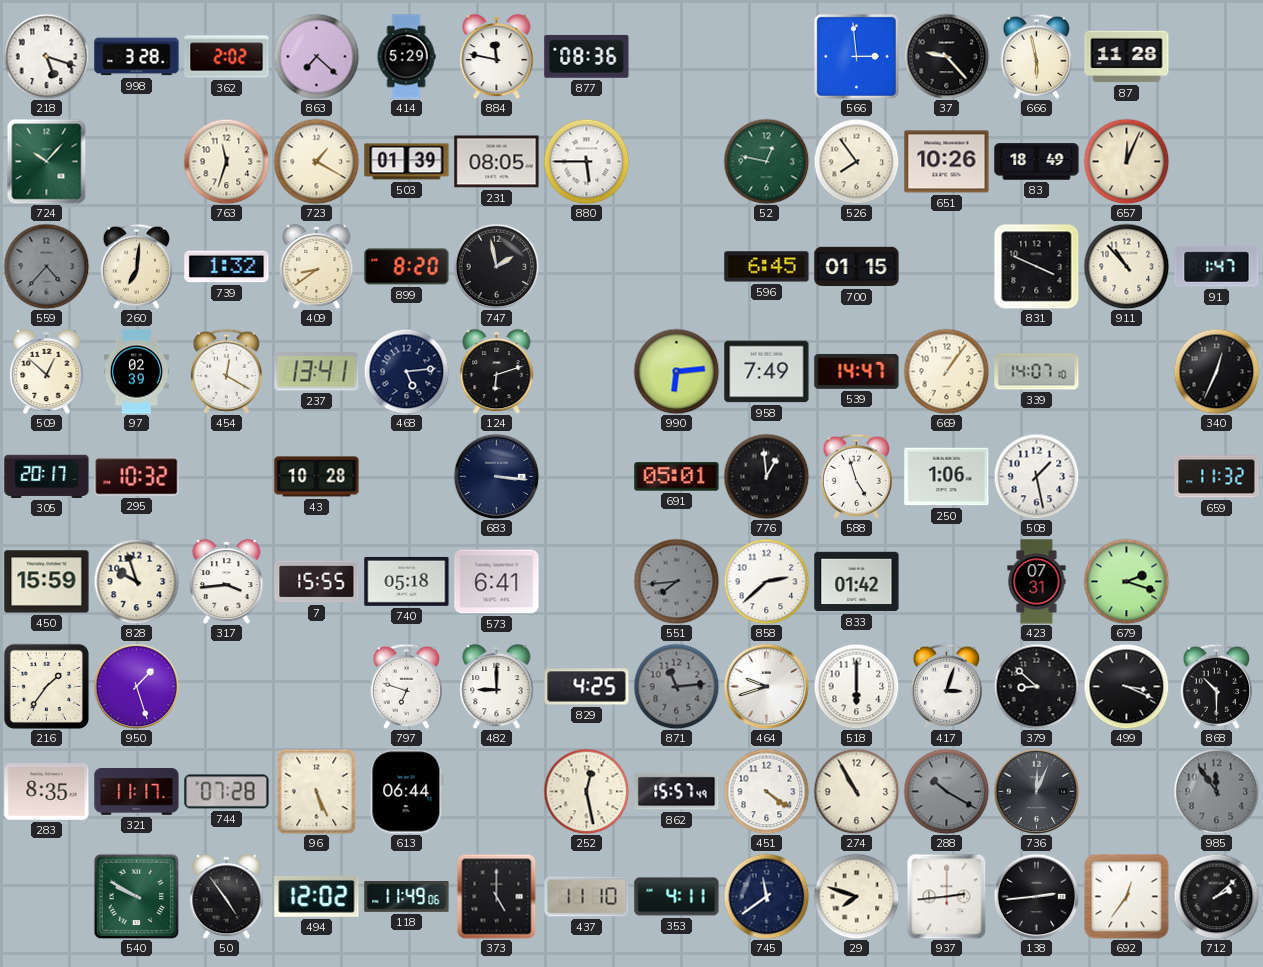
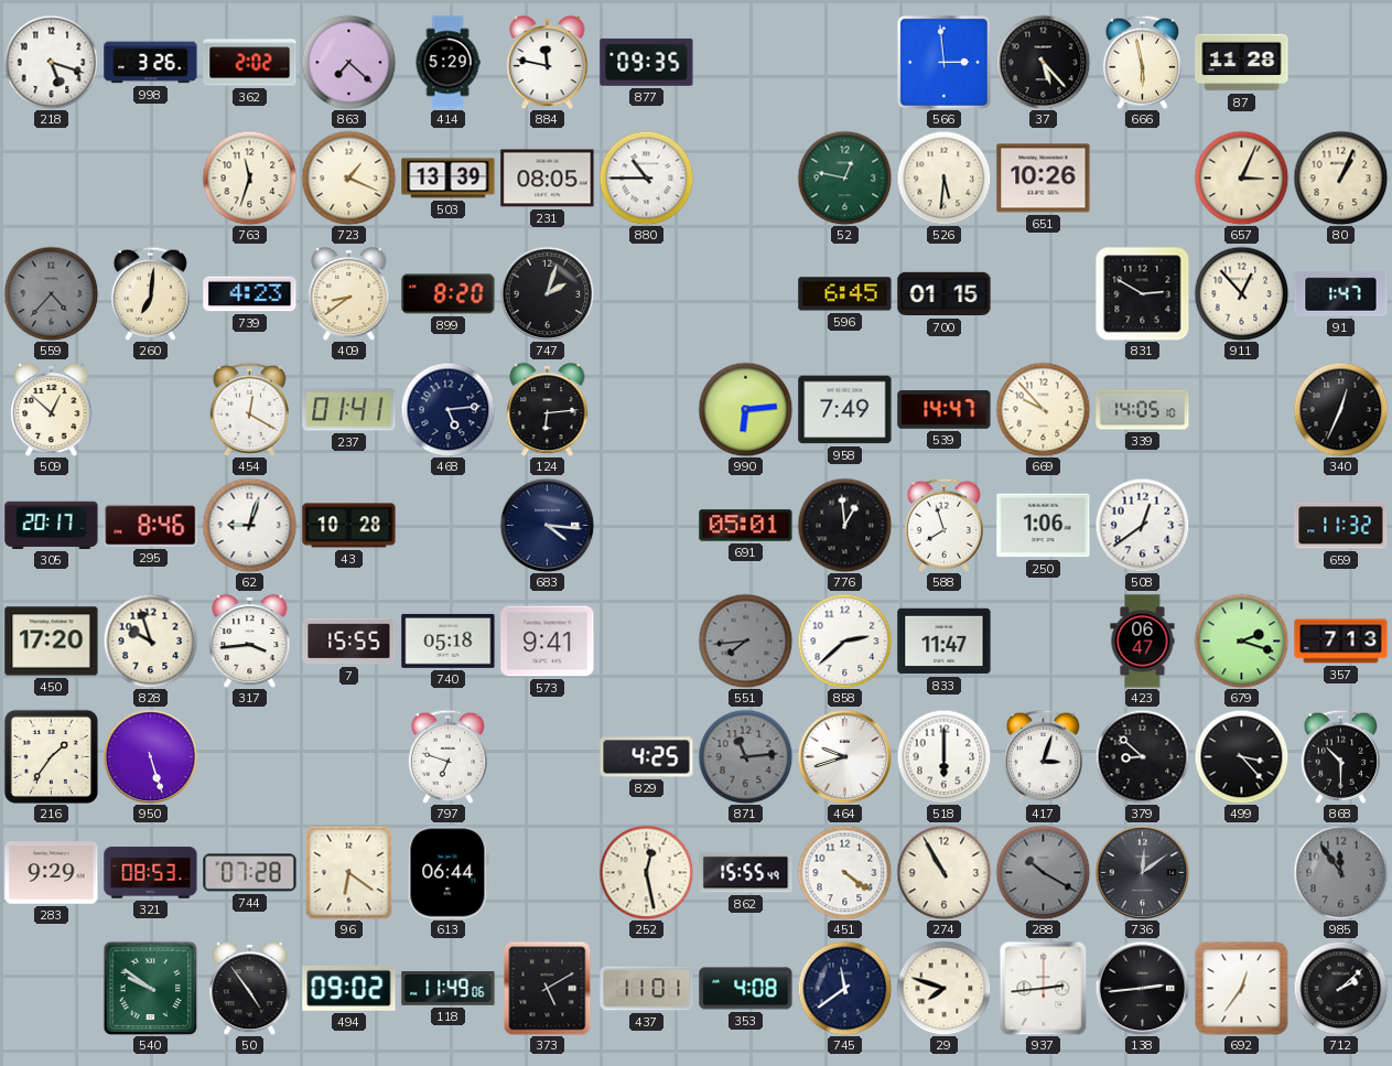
998: 3:28 -> 3:26 (151, 63)
877: 08:36 -> 09:35 (647, 62)
37: 9:23 -> 5:23 (1043, 62)
724: 10:07 -> none (47, 161)
723: 1:20 -> 1:19 (348, 177)
503: 01:39 -> 13:39 (449, 179)
880: 5:45 -> 10:45 (646, 177)
526: 7:54 -> 5:31 (943, 177)
83: 18:49 -> none (1037, 162)
657: 12:04 -> 3:04 (1241, 177)
80: none -> 1:04 (1340, 177)
739: 1:32 -> 4:23 (250, 294)
747: 1:58 -> 2:03 (547, 293)
831: 3:49 -> 2:50 (1142, 293)
911: 10:53 -> 12:53 (1241, 293)
97: 02:39 -> none (136, 372)
237: 13:41 -> 01:41 (349, 410)
124: 6:12 -> 6:14 (548, 409)
669: 1:06 -> 9:53 (1043, 409)
339: 14:07 -> 14:05 (1143, 410)
295: 10:32 -> 8:46 (151, 526)
62: none -> 9:03 (249, 525)
683: 3:16 -> 4:16 (547, 525)
588: 4:57 -> 7:57 (945, 525)
508: 1:28 -> 12:39 (1142, 525)
450: 15:59 -> 17:20 (52, 642)
573: 6:41 -> 9:41 (548, 642)
833: 01:42 -> 11:47 (945, 642)
423: 07:31 -> 06:47 (1143, 642)
357: none -> 7:13 (1341, 642)
950: 1:27 -> 5:27 (150, 756)
482: 9:00 -> none (497, 686)
499: 3:19 -> 3:23 (1241, 756)
283: 8:35 -> 9:29 (52, 873)
321: 11:17 -> 08:53 (151, 873)
96: 5:26 -> 6:21 (349, 872)
862: 15:57 -> 15:55 (746, 873)
736: 12:04 -> 12:09 (1142, 872)
540: 9:50 -> 9:51 (150, 988)
494: 12:02 -> 09:02 (349, 989)
373: 5:00 -> 5:10 (548, 988)
437: 11:10 -> 11:01 (647, 989)
353: 4:11 -> 4:08 (746, 989)
